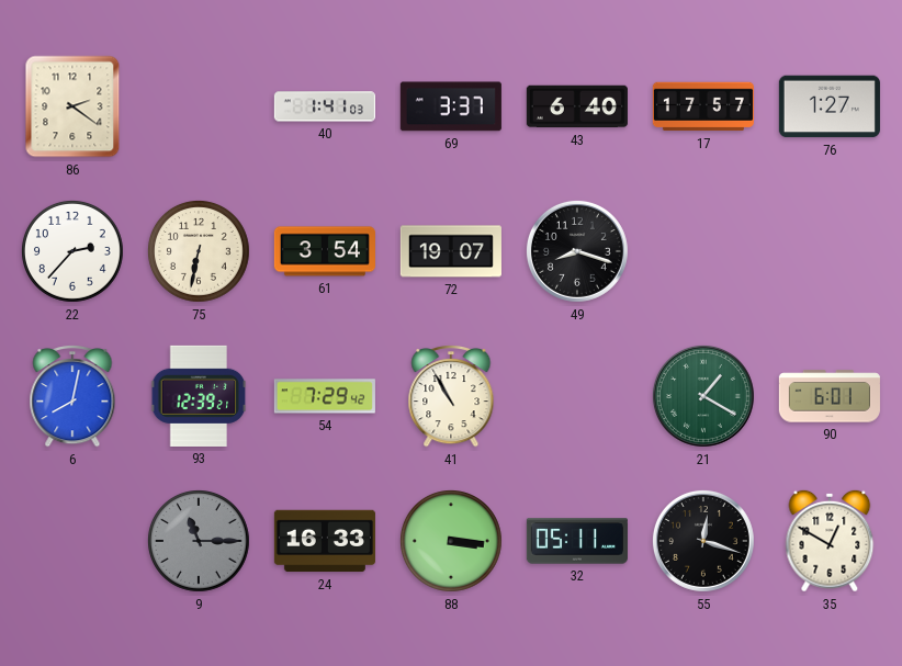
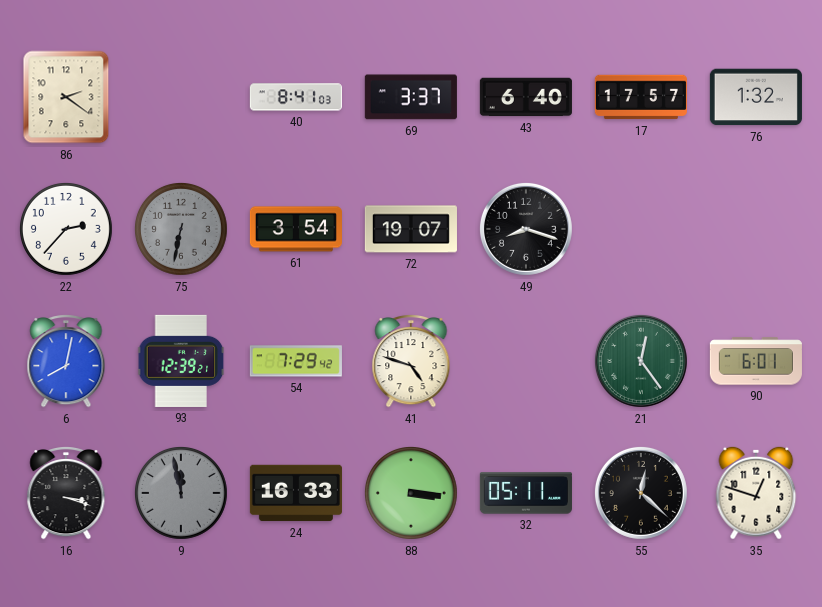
40: 1:41 -> 8:41 (296, 97)
76: 1:27 -> 1:32 (756, 97)
75 dial: cream -> grey (182, 230)
41: 10:55 -> 4:48 (411, 361)
21: 1:20 -> 12:24 (641, 361)
16: none -> 3:18 (66, 493)
9: 11:15 -> 11:58 (182, 494)
55: 12:18 -> 12:22 (641, 493)
35: 12:50 -> 12:48 (756, 493)
